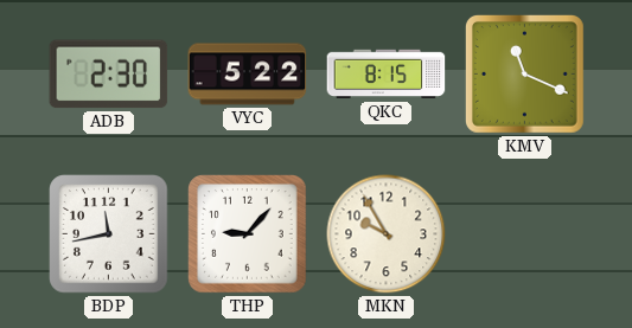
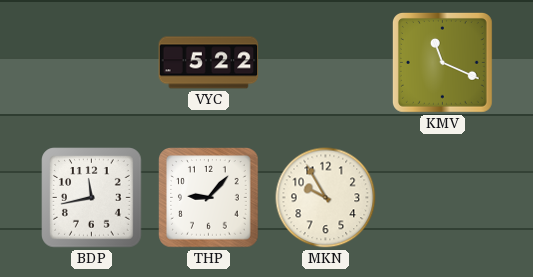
ADB: 2:30 -> none (109, 75)
QKC: 8:15 -> none (387, 75)
